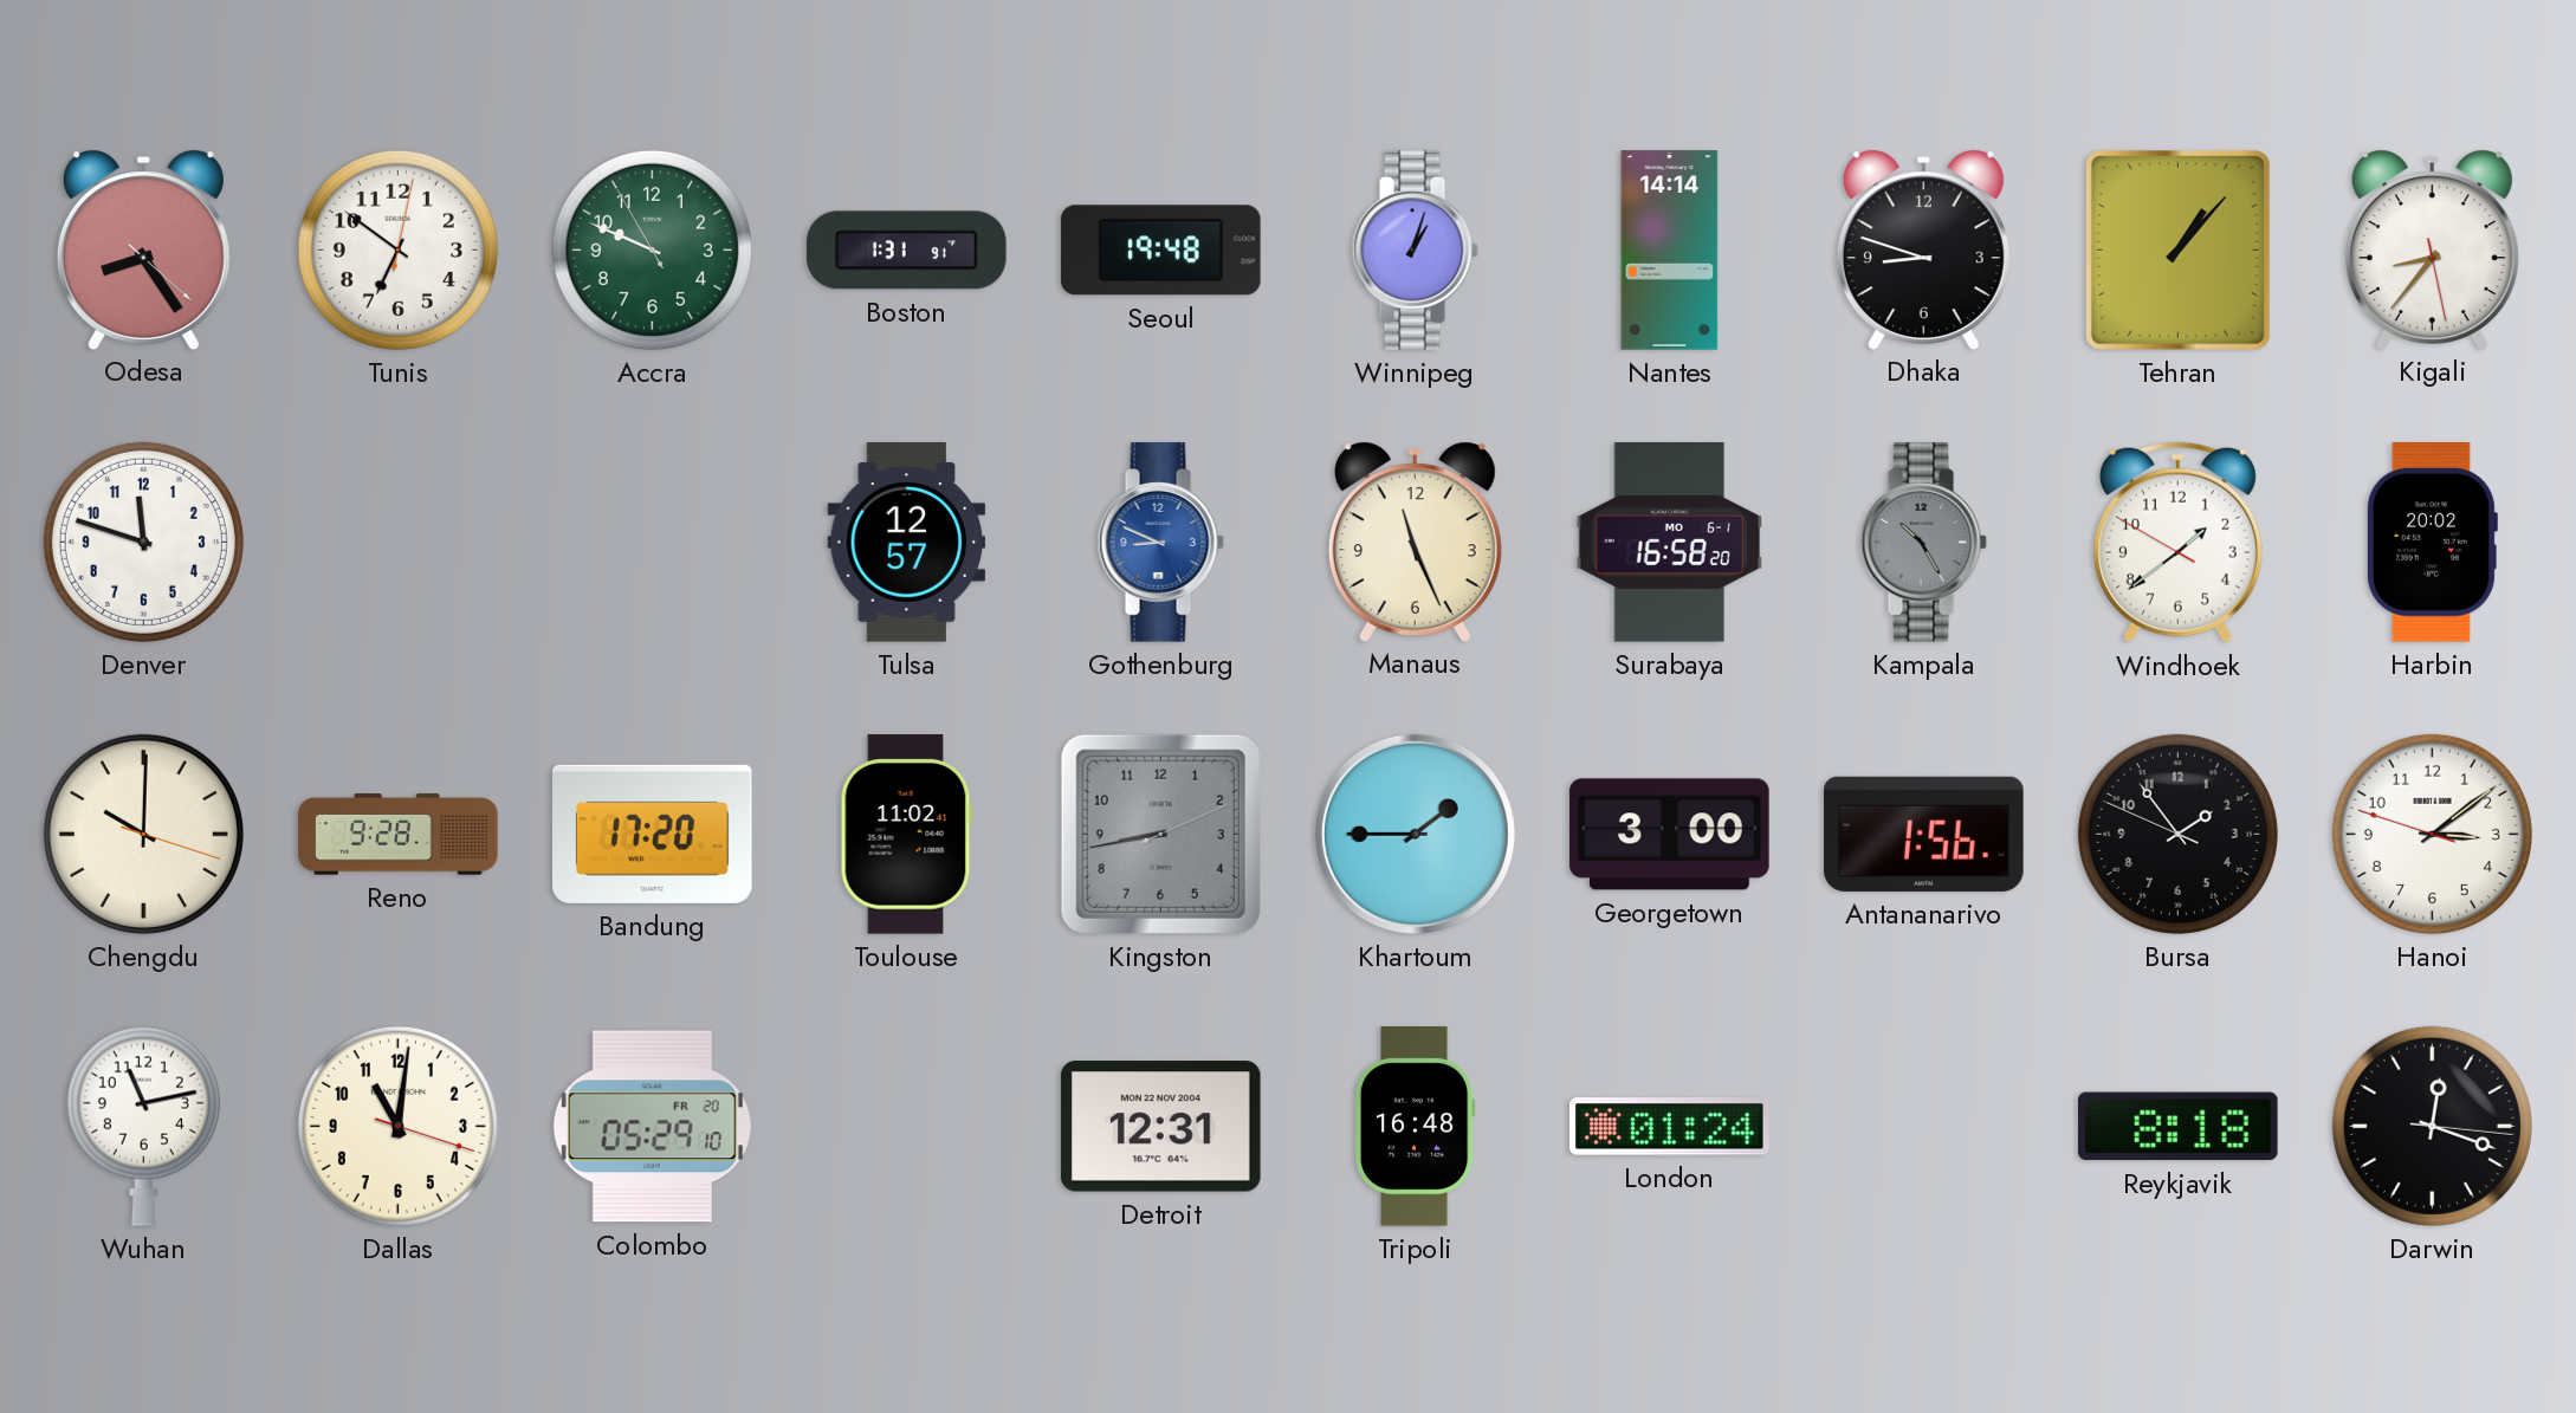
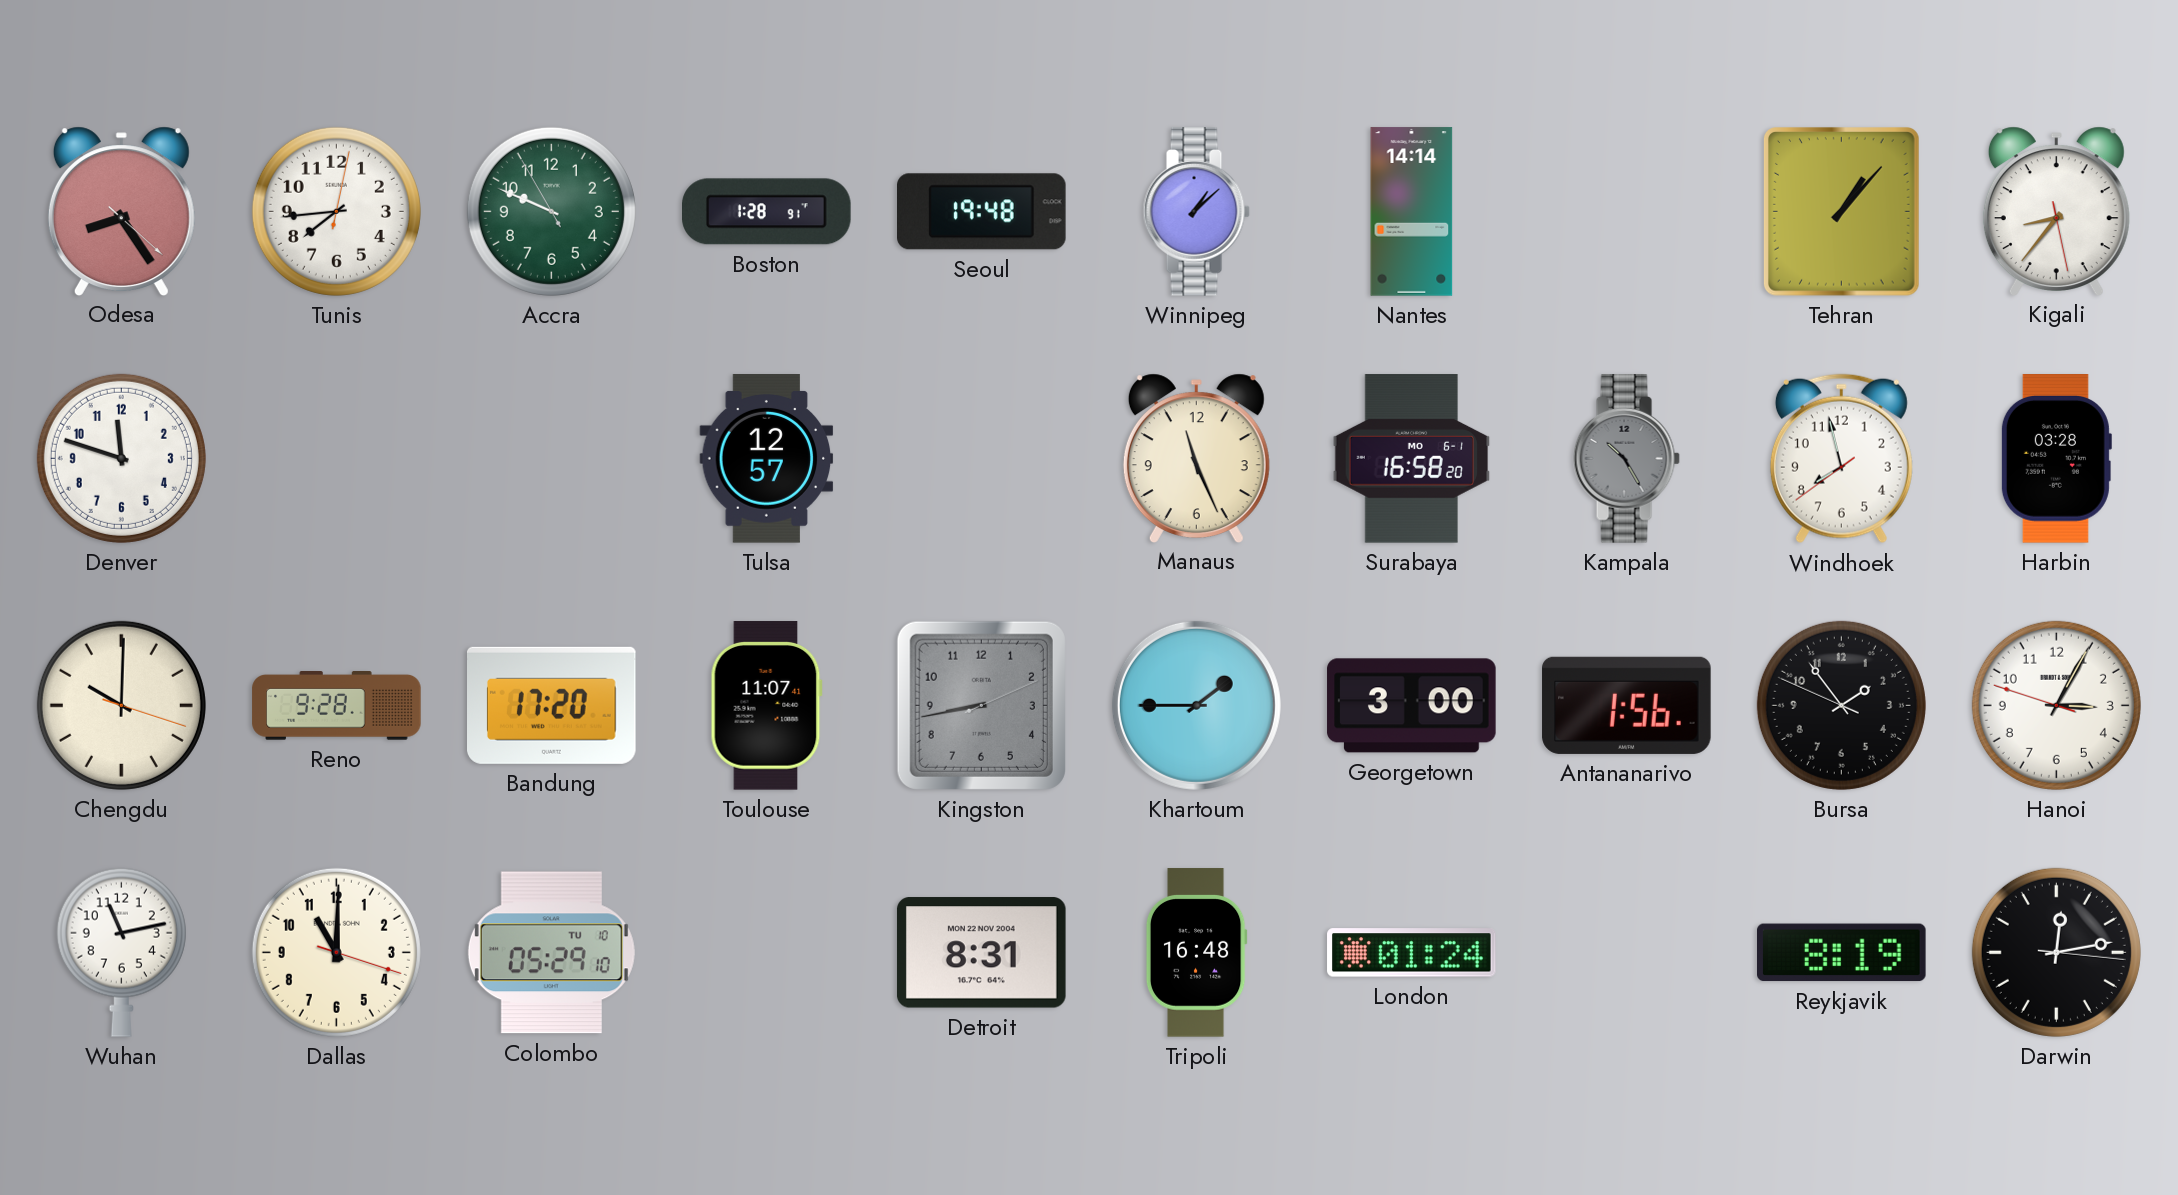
Tunis: 6:51 -> 7:44 (336, 211)
Boston: 1:31 -> 1:28 (767, 212)
Winnipeg: 1:03 -> 1:08 (1196, 212)
Dhaka: 8:48 -> none (1923, 249)
Gothenburg: 8:49 -> none (1160, 543)
Windhoek: 1:38 -> 7:57 (1841, 459)
Harbin: 20:02 -> 03:28 (2056, 459)
Toulouse: 11:02 -> 11:07 (766, 706)
Hanoi: 3:08 -> 3:04 (2056, 705)
Dallas: 11:01 -> 11:00 (336, 952)
Colombo date: FR 20 -> TU 10 (551, 953)
Detroit: 12:31 -> 8:31 (982, 953)
Reykjavik: 8:18 -> 8:19 (1842, 953)
Darwin: 12:18 -> 12:13 (2056, 952)
